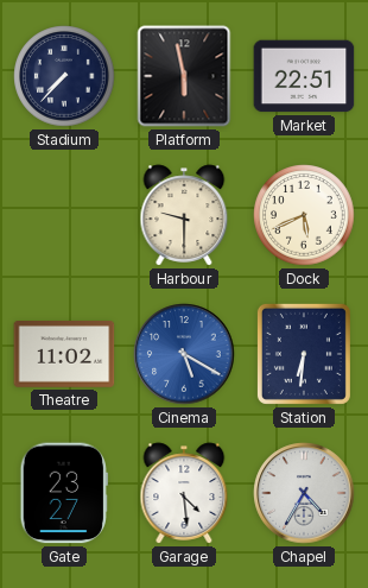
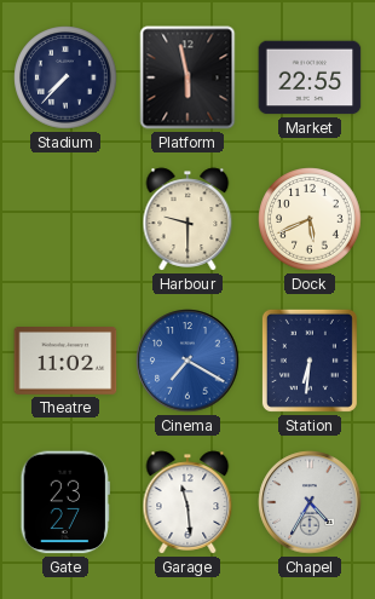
Market: 22:51 -> 22:55 (310, 77)
Cinema: 5:20 -> 7:20 (187, 361)
Garage: 4:29 -> 11:29 (187, 502)
